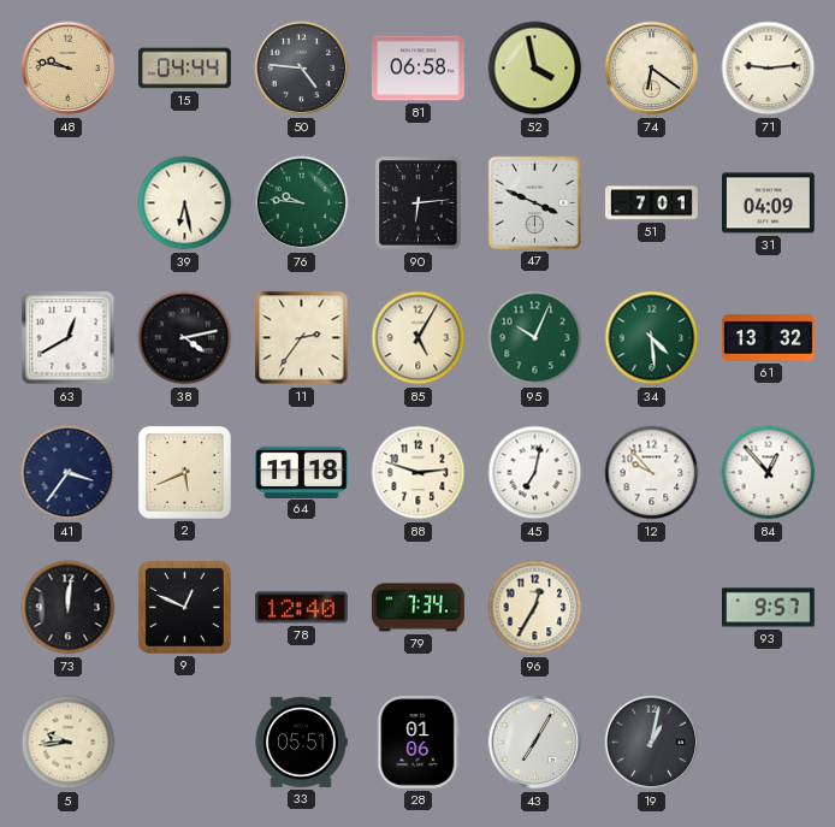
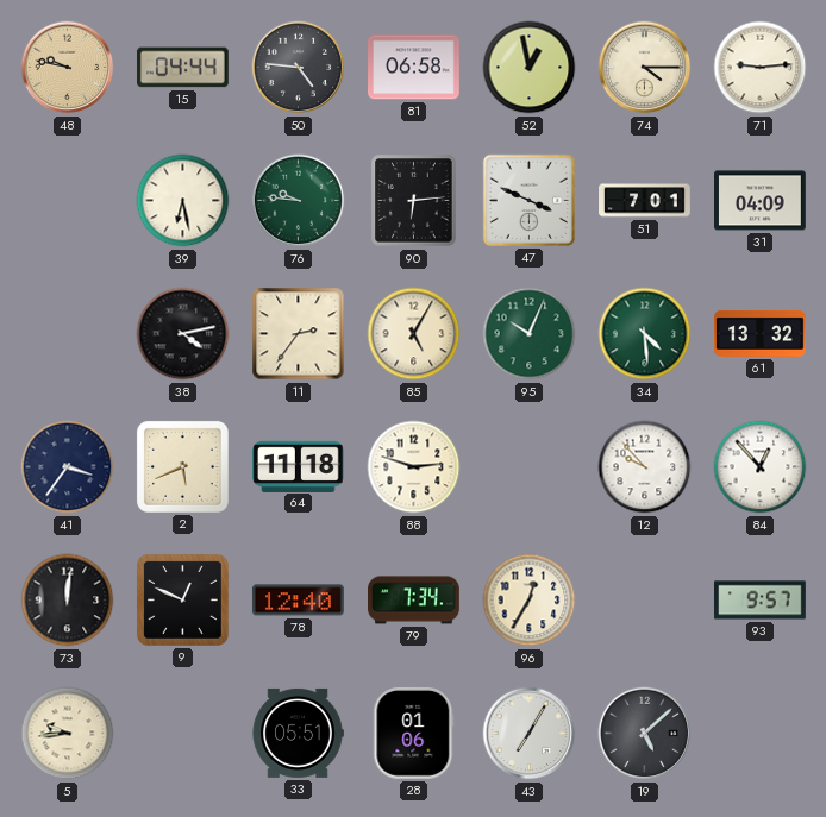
52: 3:58 -> 12:58 (530, 68)
74: 6:21 -> 4:15 (645, 68)
63: 12:40 -> none (69, 338)
45: 7:02 -> none (535, 473)
19: 1:02 -> 5:08 (645, 734)
